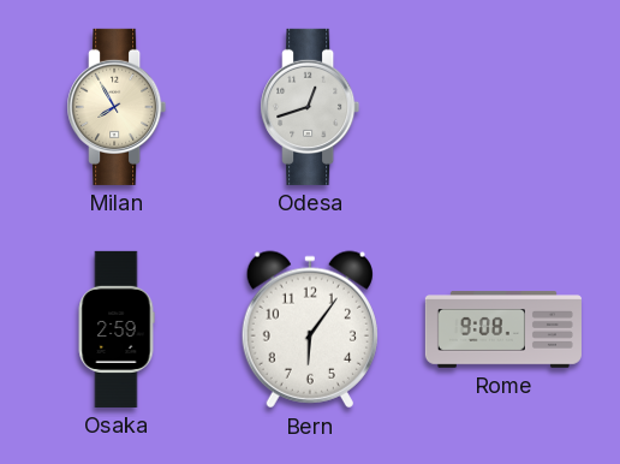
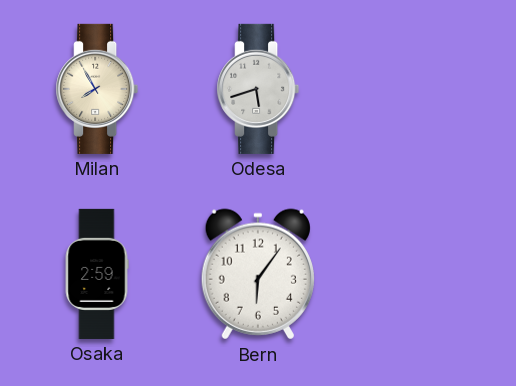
Odesa: 12:42 -> 5:42 (258, 89)
Rome: 9:08 -> none (503, 329)
